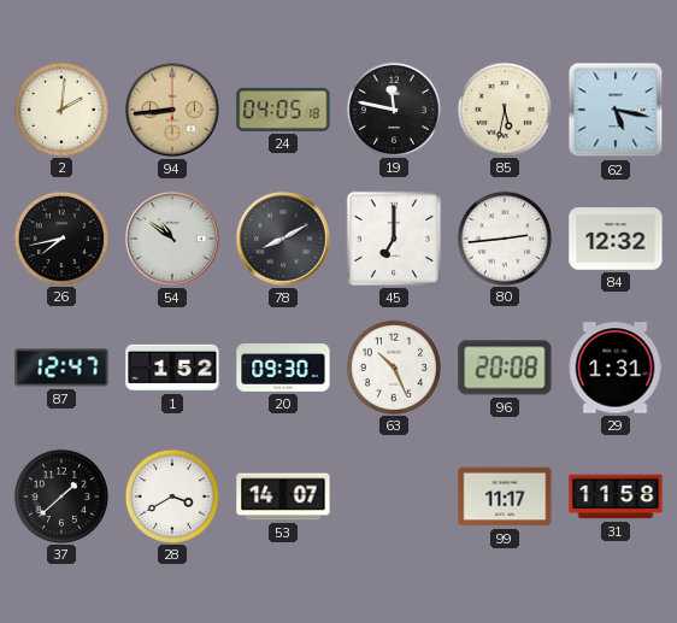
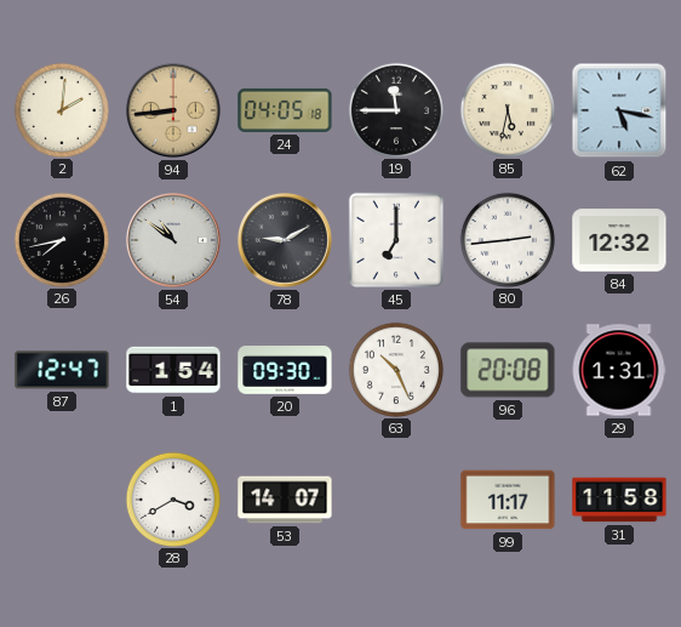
19: 11:47 -> 11:45 (395, 109)
78: 8:10 -> 9:10 (285, 240)
1: 1:52 -> 1:54 (173, 370)
37: 1:38 -> none (60, 495)
